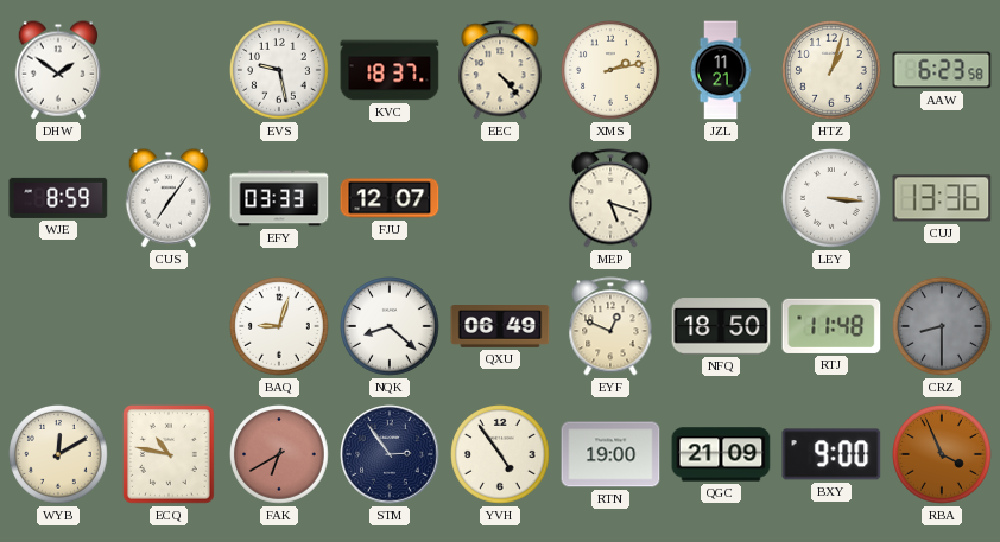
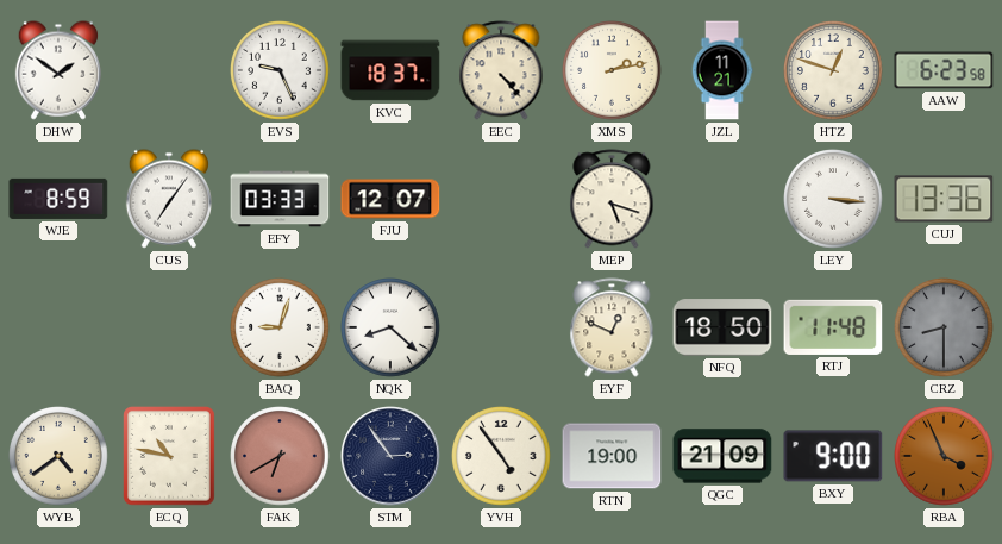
EVS: 9:28 -> 9:26 (281, 71)
HTZ: 1:03 -> 12:48 (834, 71)
QXU: 06:49 -> none (500, 327)
WYB: 12:10 -> 4:39 (60, 457)
